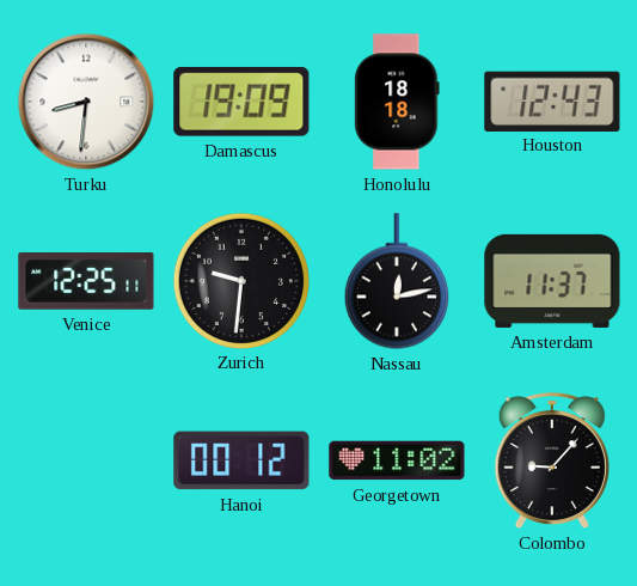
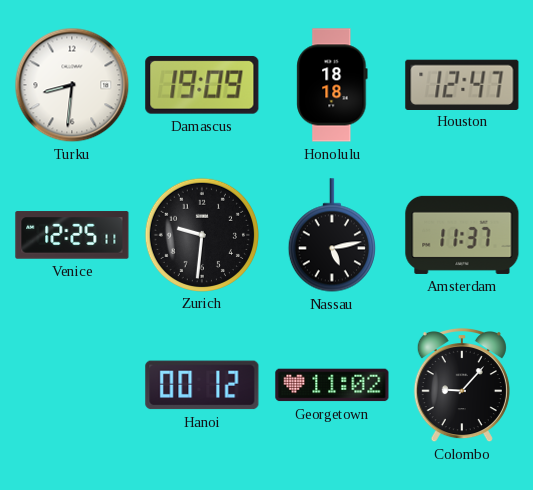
Houston: 12:43 -> 12:47 (462, 84)
Nassau: 12:13 -> 5:13 (332, 235)
